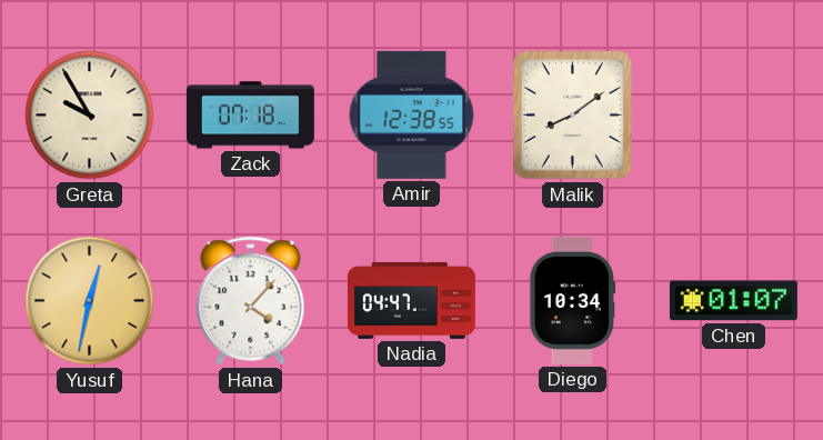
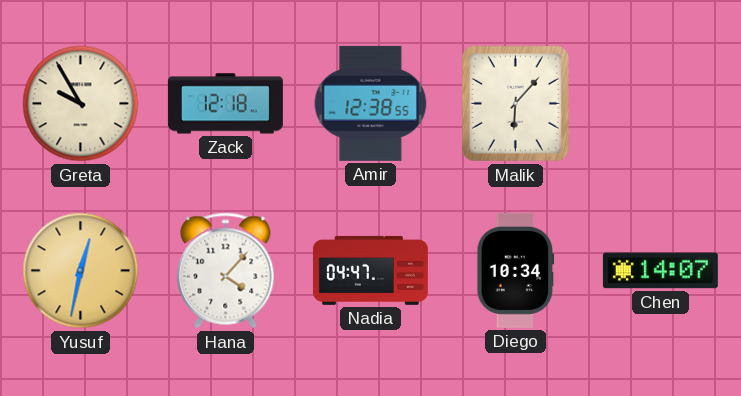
Zack: 07:18 -> 12:18 (225, 104)
Malik: 8:09 -> 6:07 (515, 103)
Chen: 01:07 -> 14:07 (660, 271)
